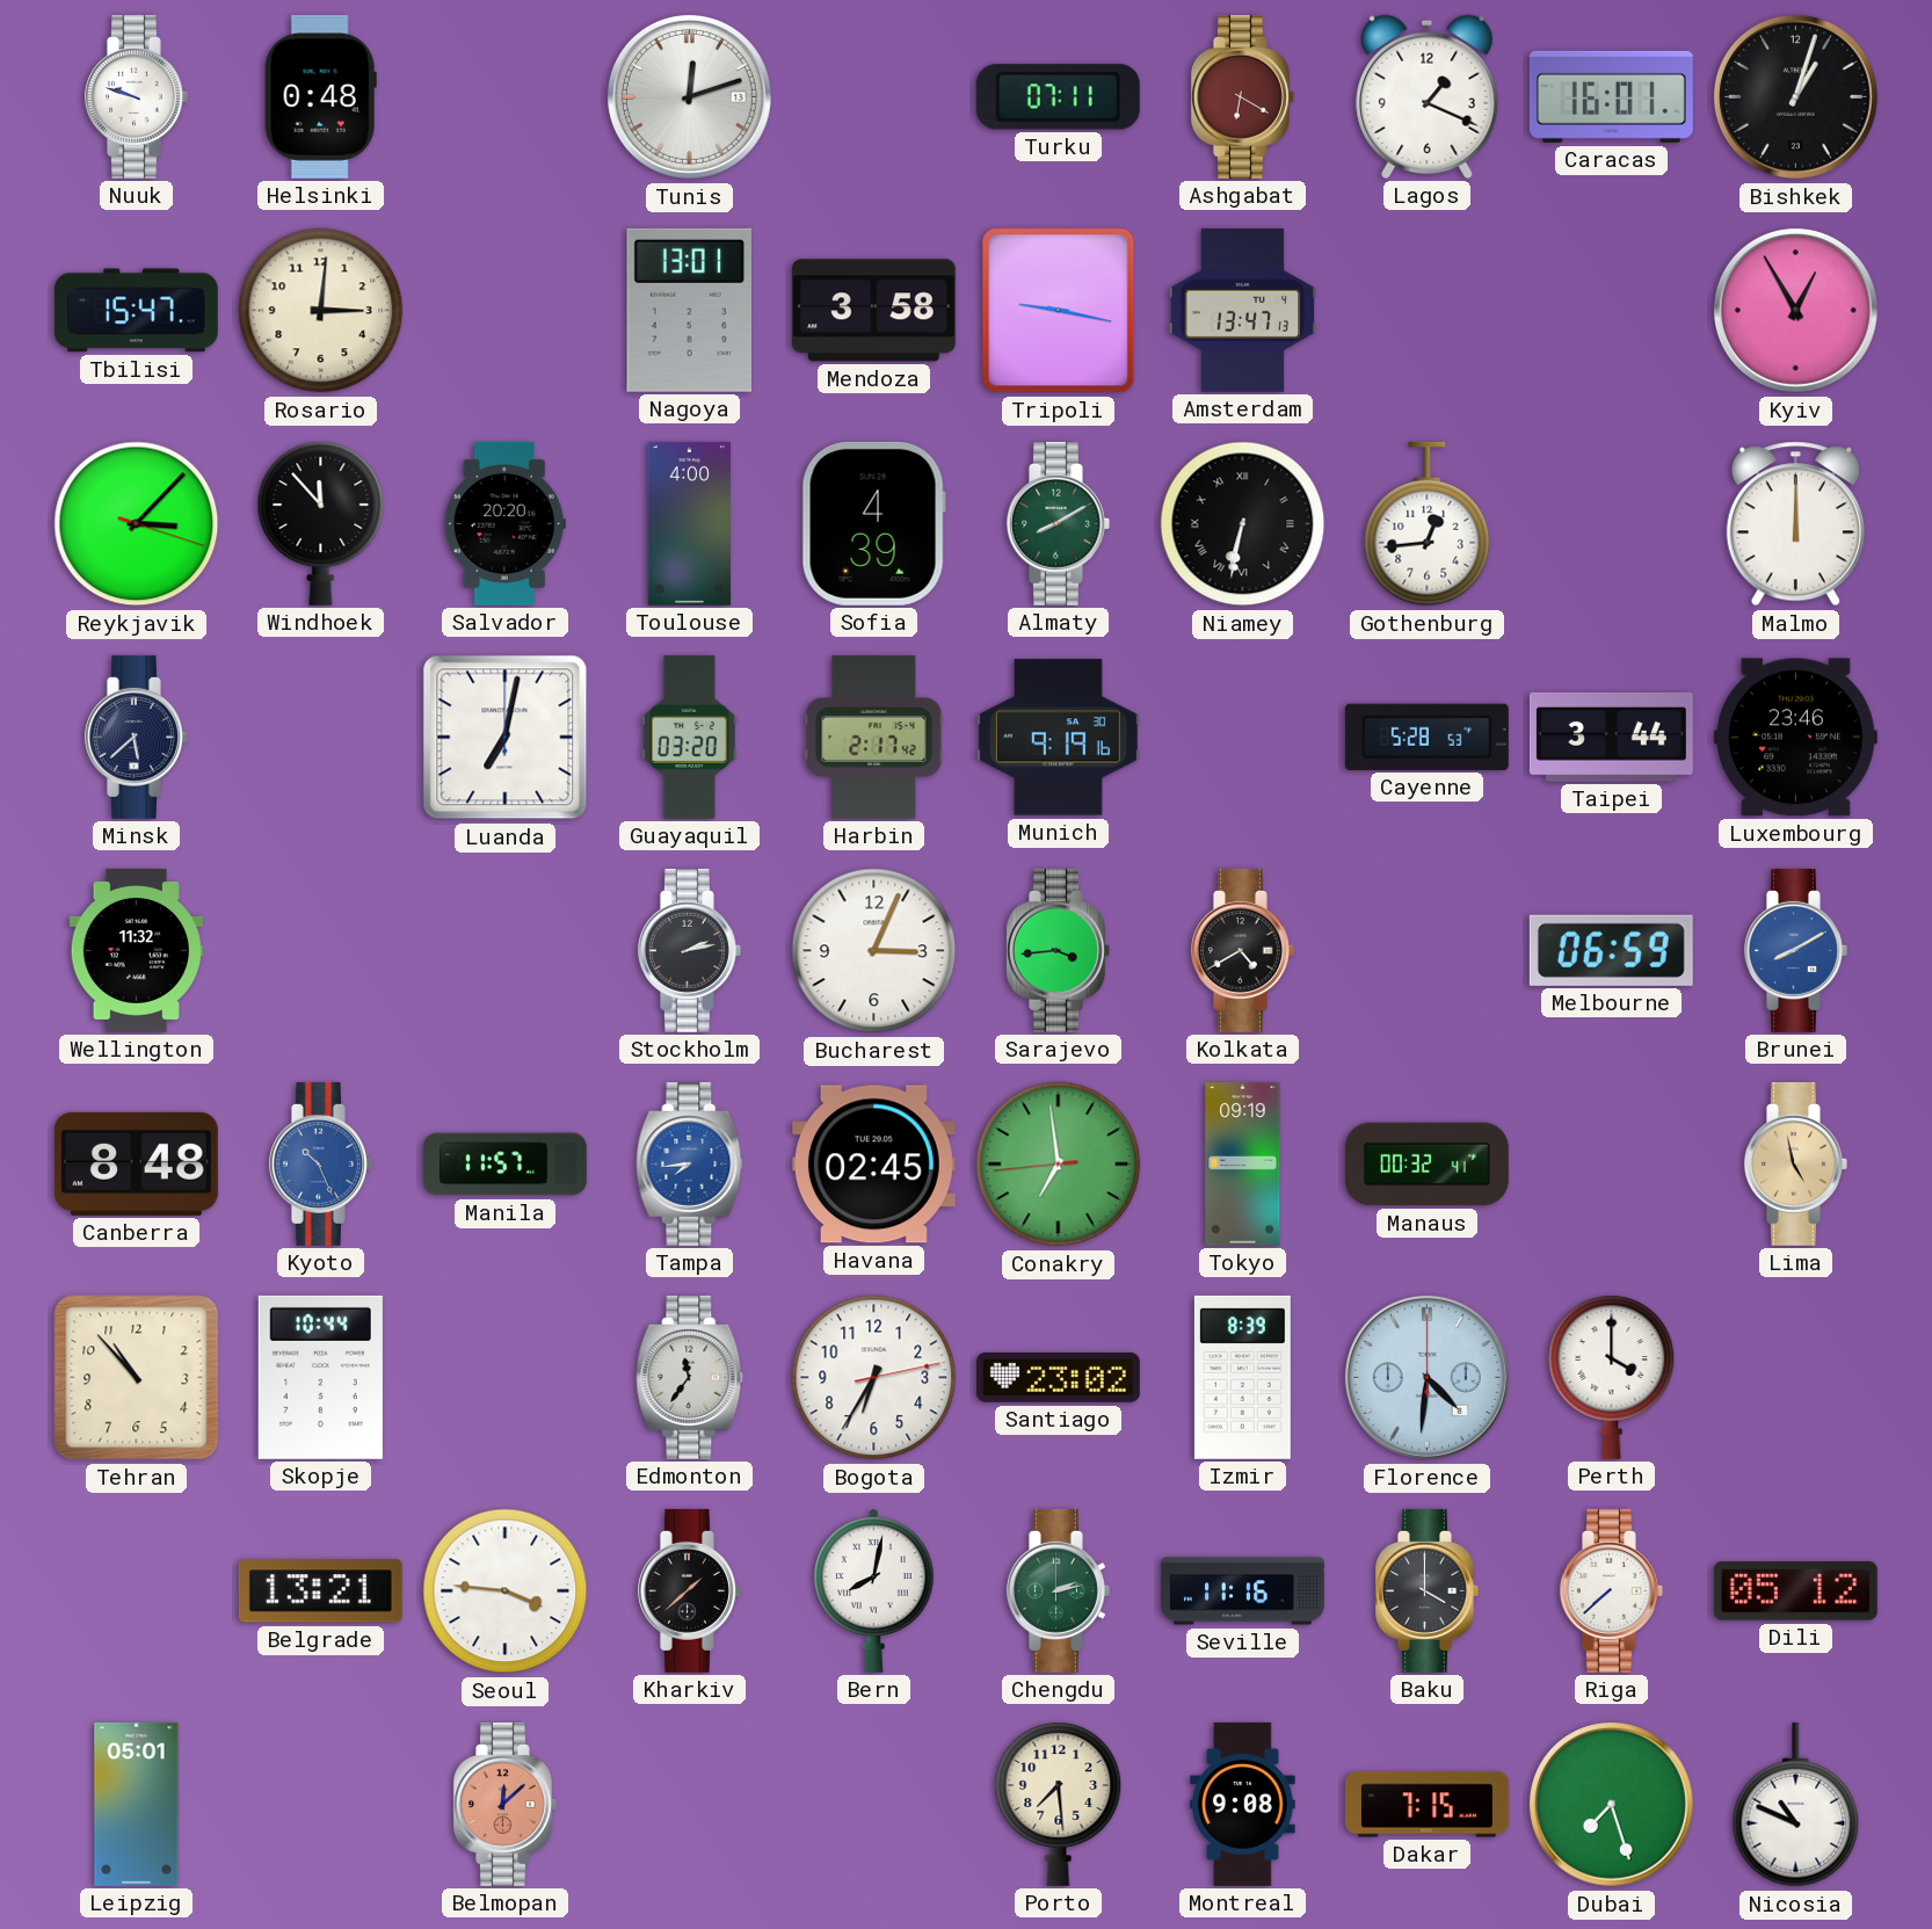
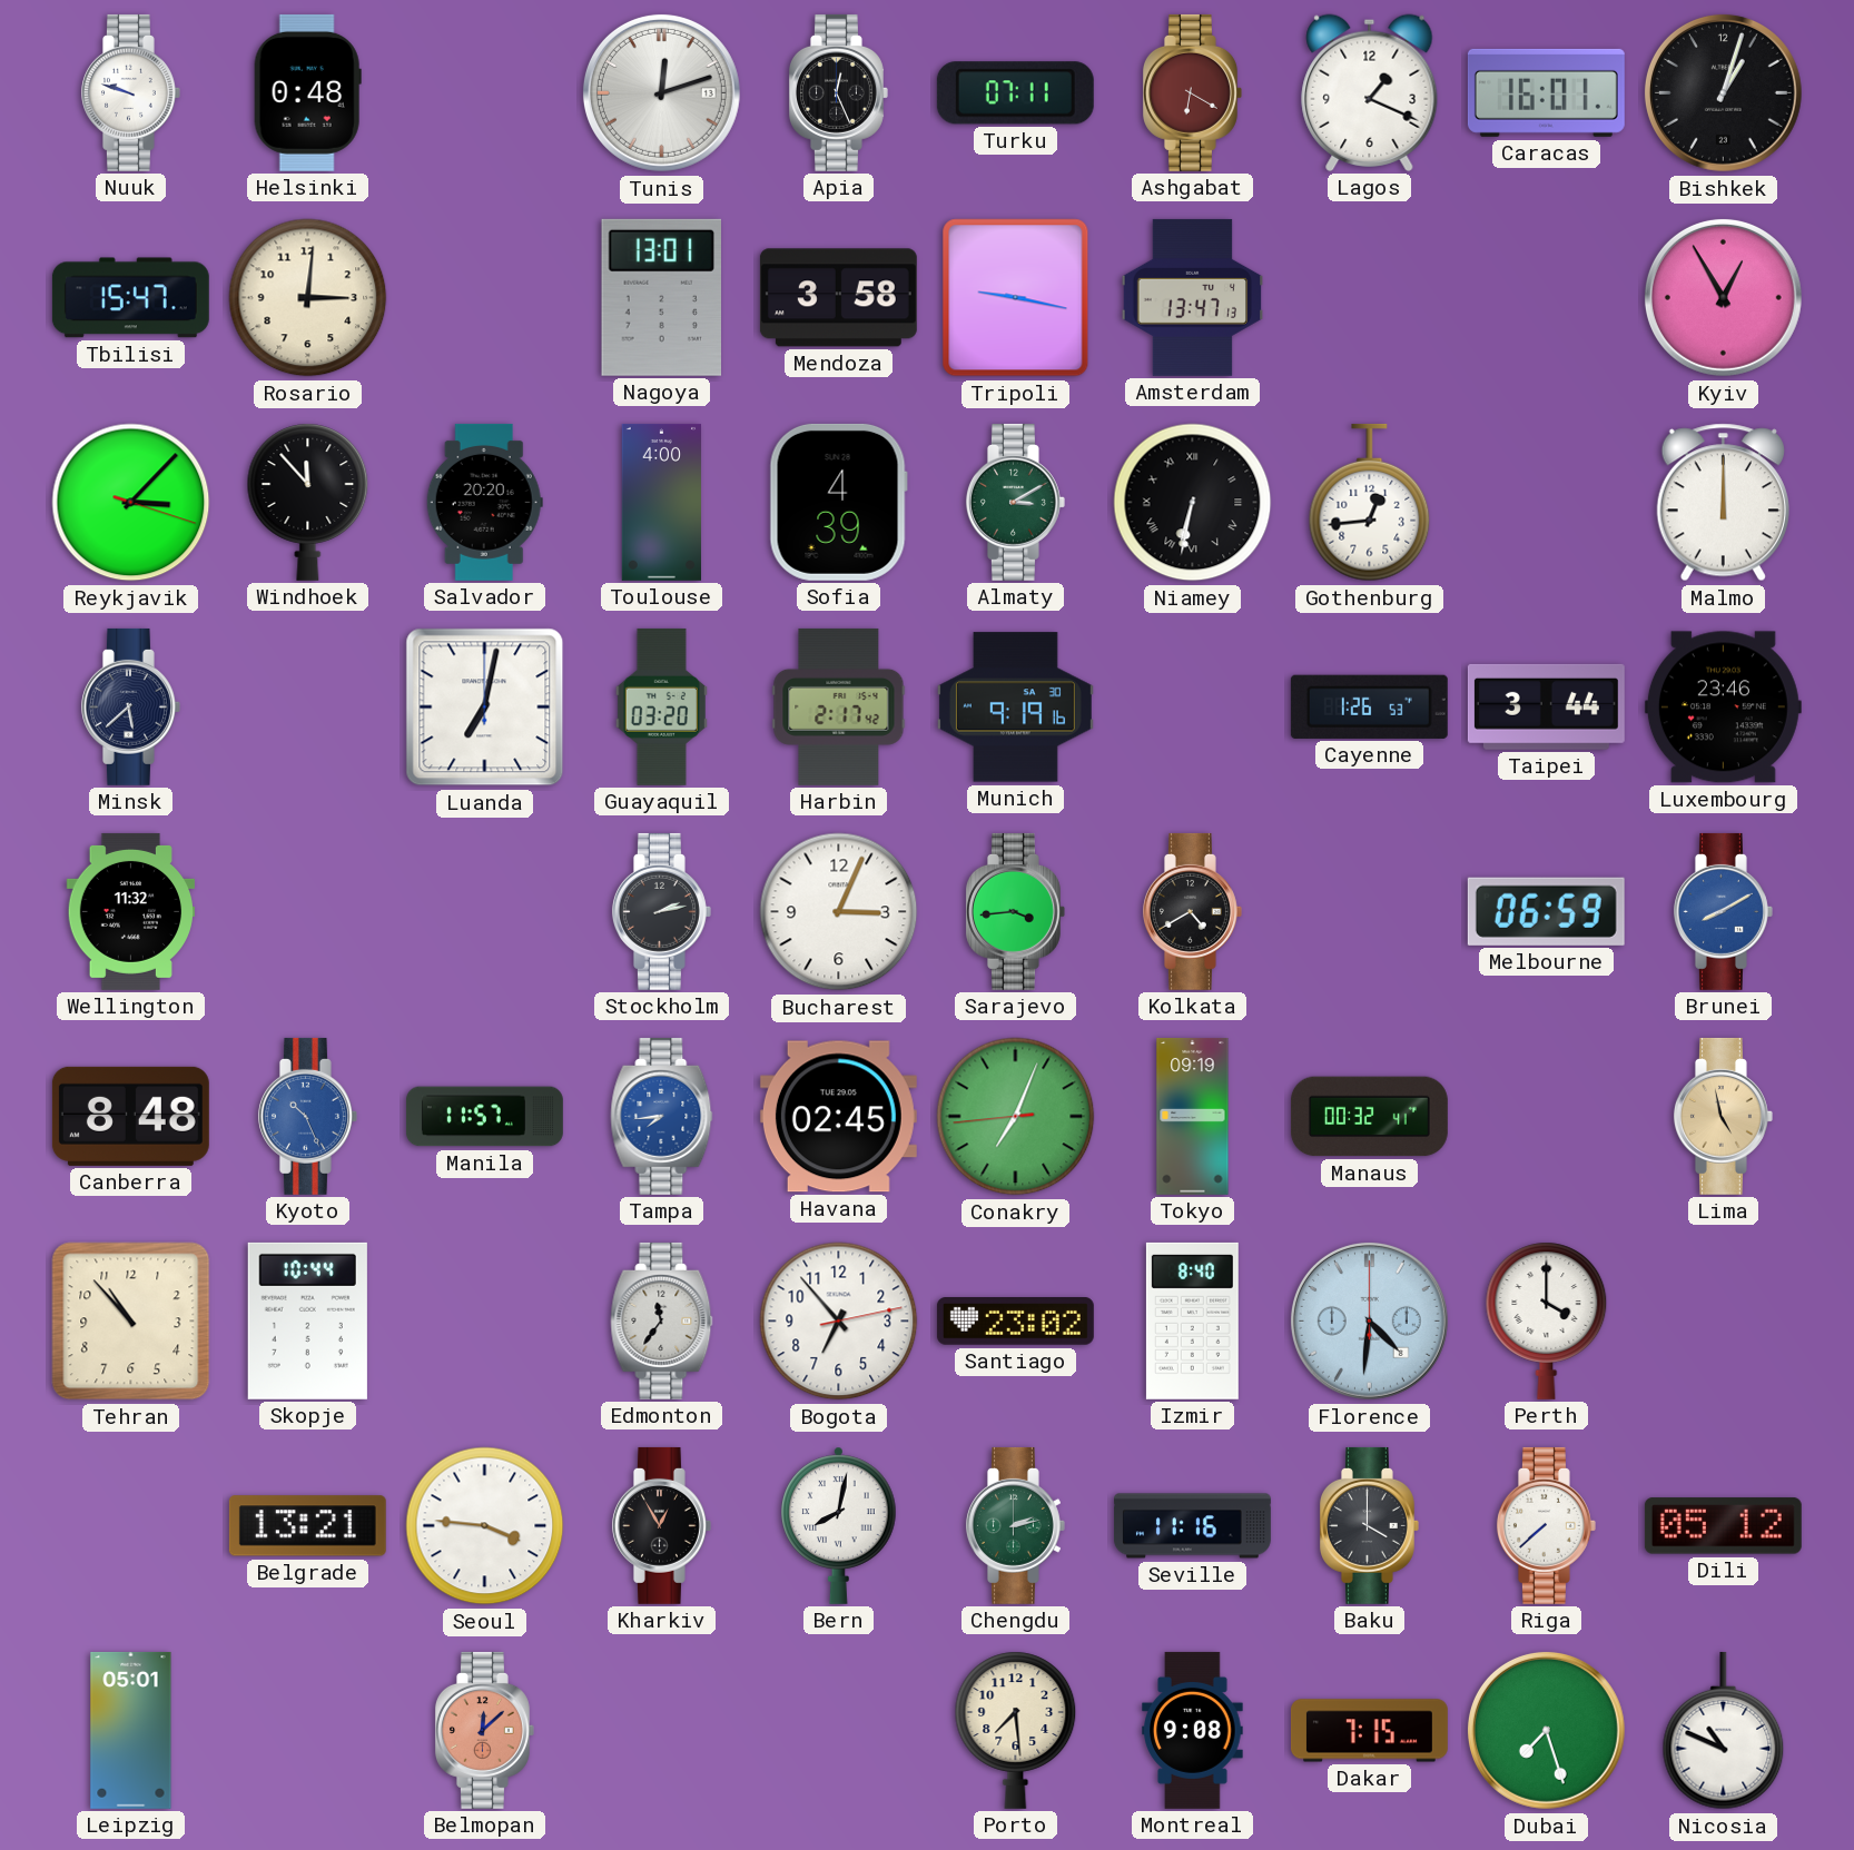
Apia: none -> 12:26 (838, 92)
Almaty: 8:10 -> 3:10 (1015, 502)
Cayenne: 5:28 -> 1:26 (1369, 706)
Conakry: 6:58 -> 7:03 (1016, 1117)
Bogota: 6:35 -> 6:53 (839, 1322)
Izmir: 8:39 -> 8:40 (1192, 1320)
Kharkiv: 1:38 -> 12:55 (661, 1525)
